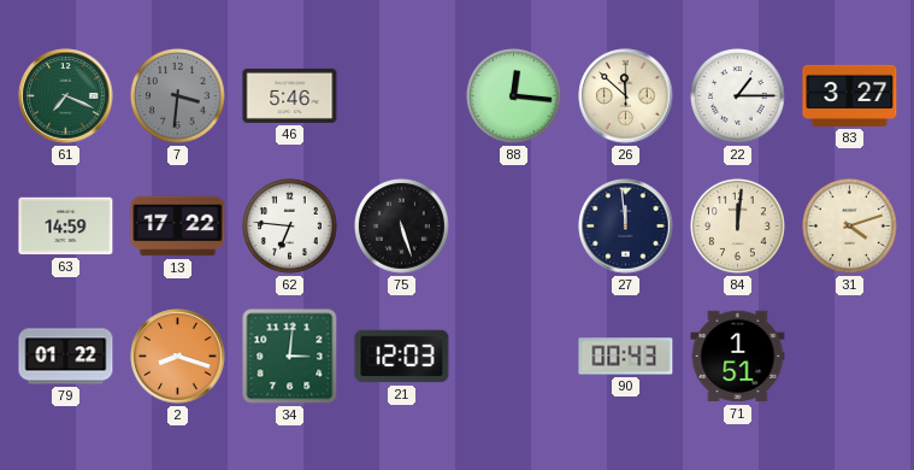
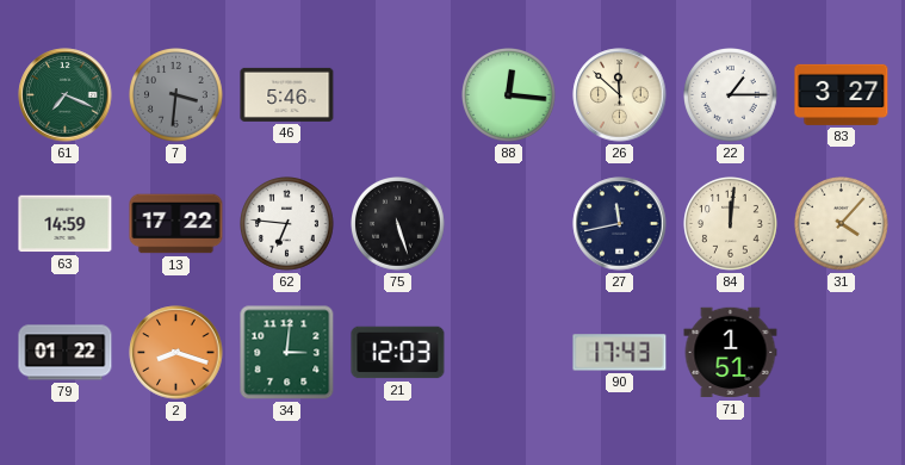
27: 11:59 -> 11:43 (620, 224)
31: 4:12 -> 4:07 (842, 224)
90: 00:43 -> 17:43 (620, 353)
